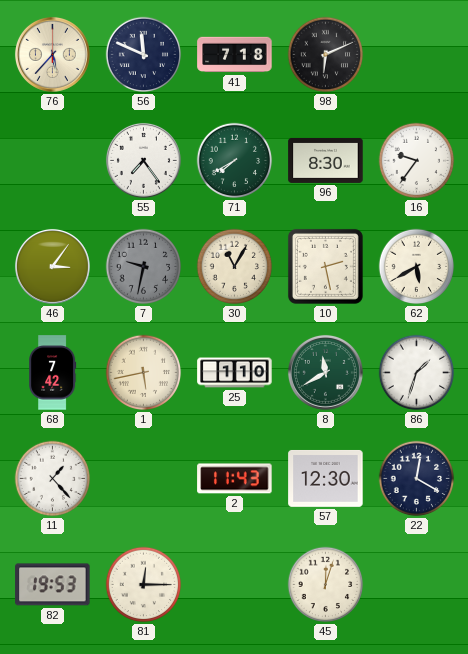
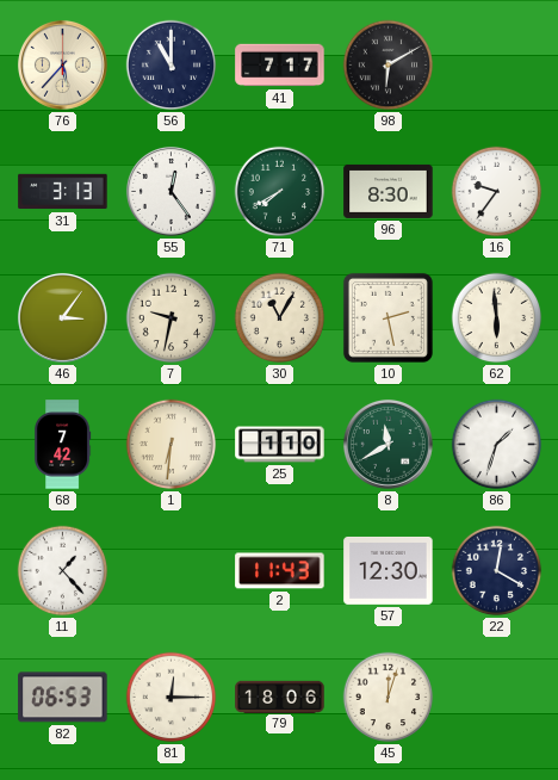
56: 11:49 -> 11:00 (172, 66)
41: 7:18 -> 7:17 (280, 66)
98: 6:11 -> 6:10 (389, 66)
31: none -> 3:13 (63, 192)
55: 7:24 -> 12:24 (170, 191)
7 dial: grey -> cream (172, 318)
62: 5:40 -> 5:59 (497, 318)
1: 5:43 -> 6:31 (172, 445)
82: 19:53 -> 06:53 (63, 698)
79: none -> 18:06 (280, 697)
